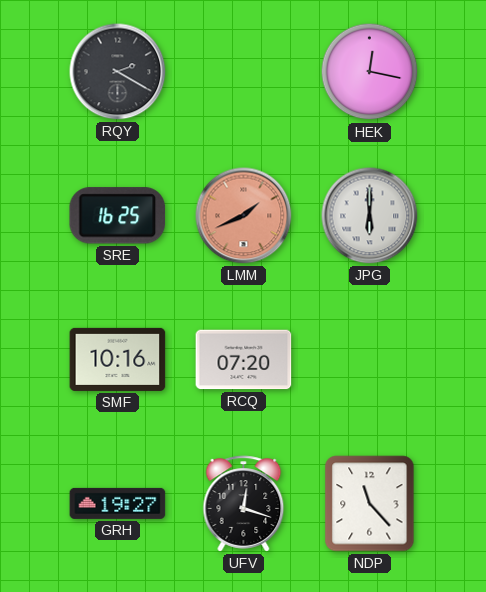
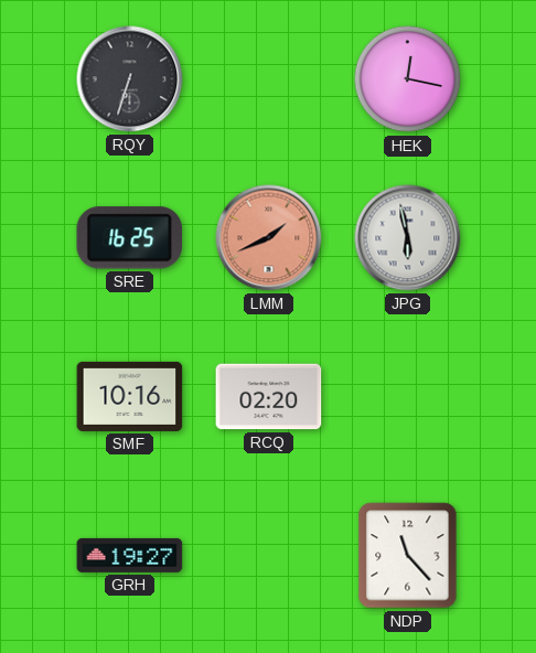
RQY: 2:20 -> 6:33 (130, 79)
JPG: 6:00 -> 5:58 (408, 238)
RCQ: 07:20 -> 02:20 (269, 397)
UFV: 12:18 -> none (244, 504)
